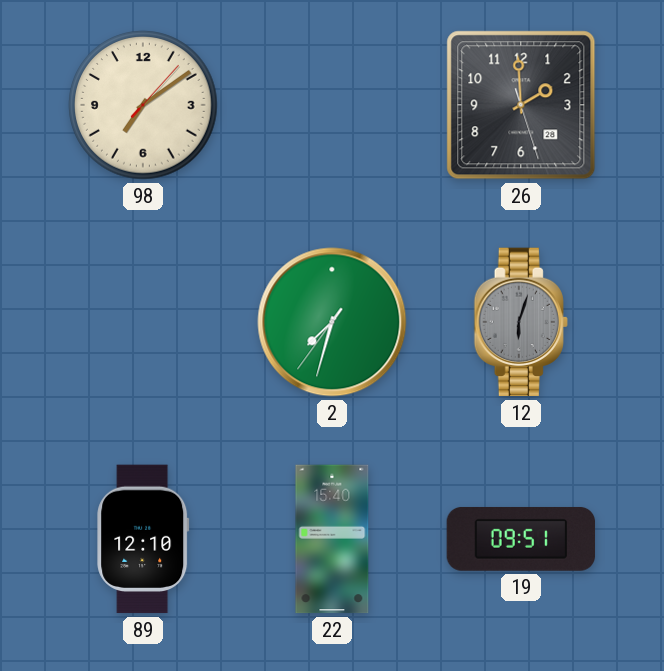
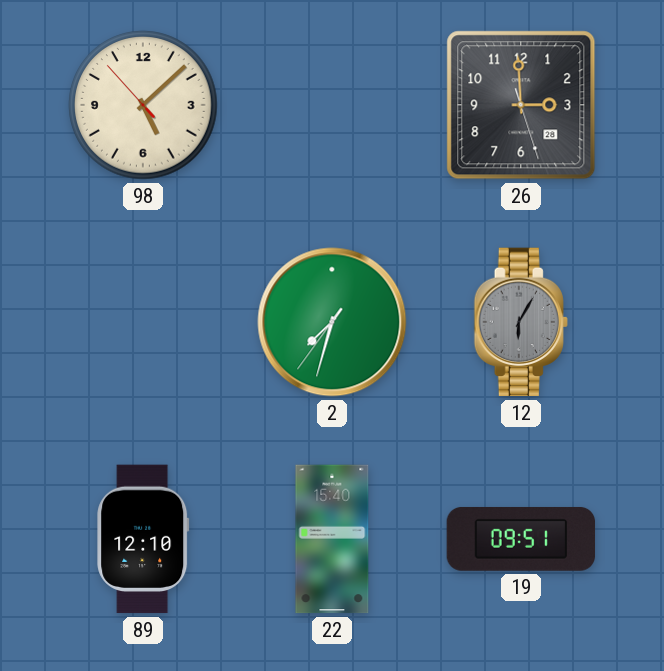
98: 7:09 -> 5:07 (143, 105)
26: 1:59 -> 2:59 (521, 105)
12: 6:03 -> 6:05 (521, 322)
